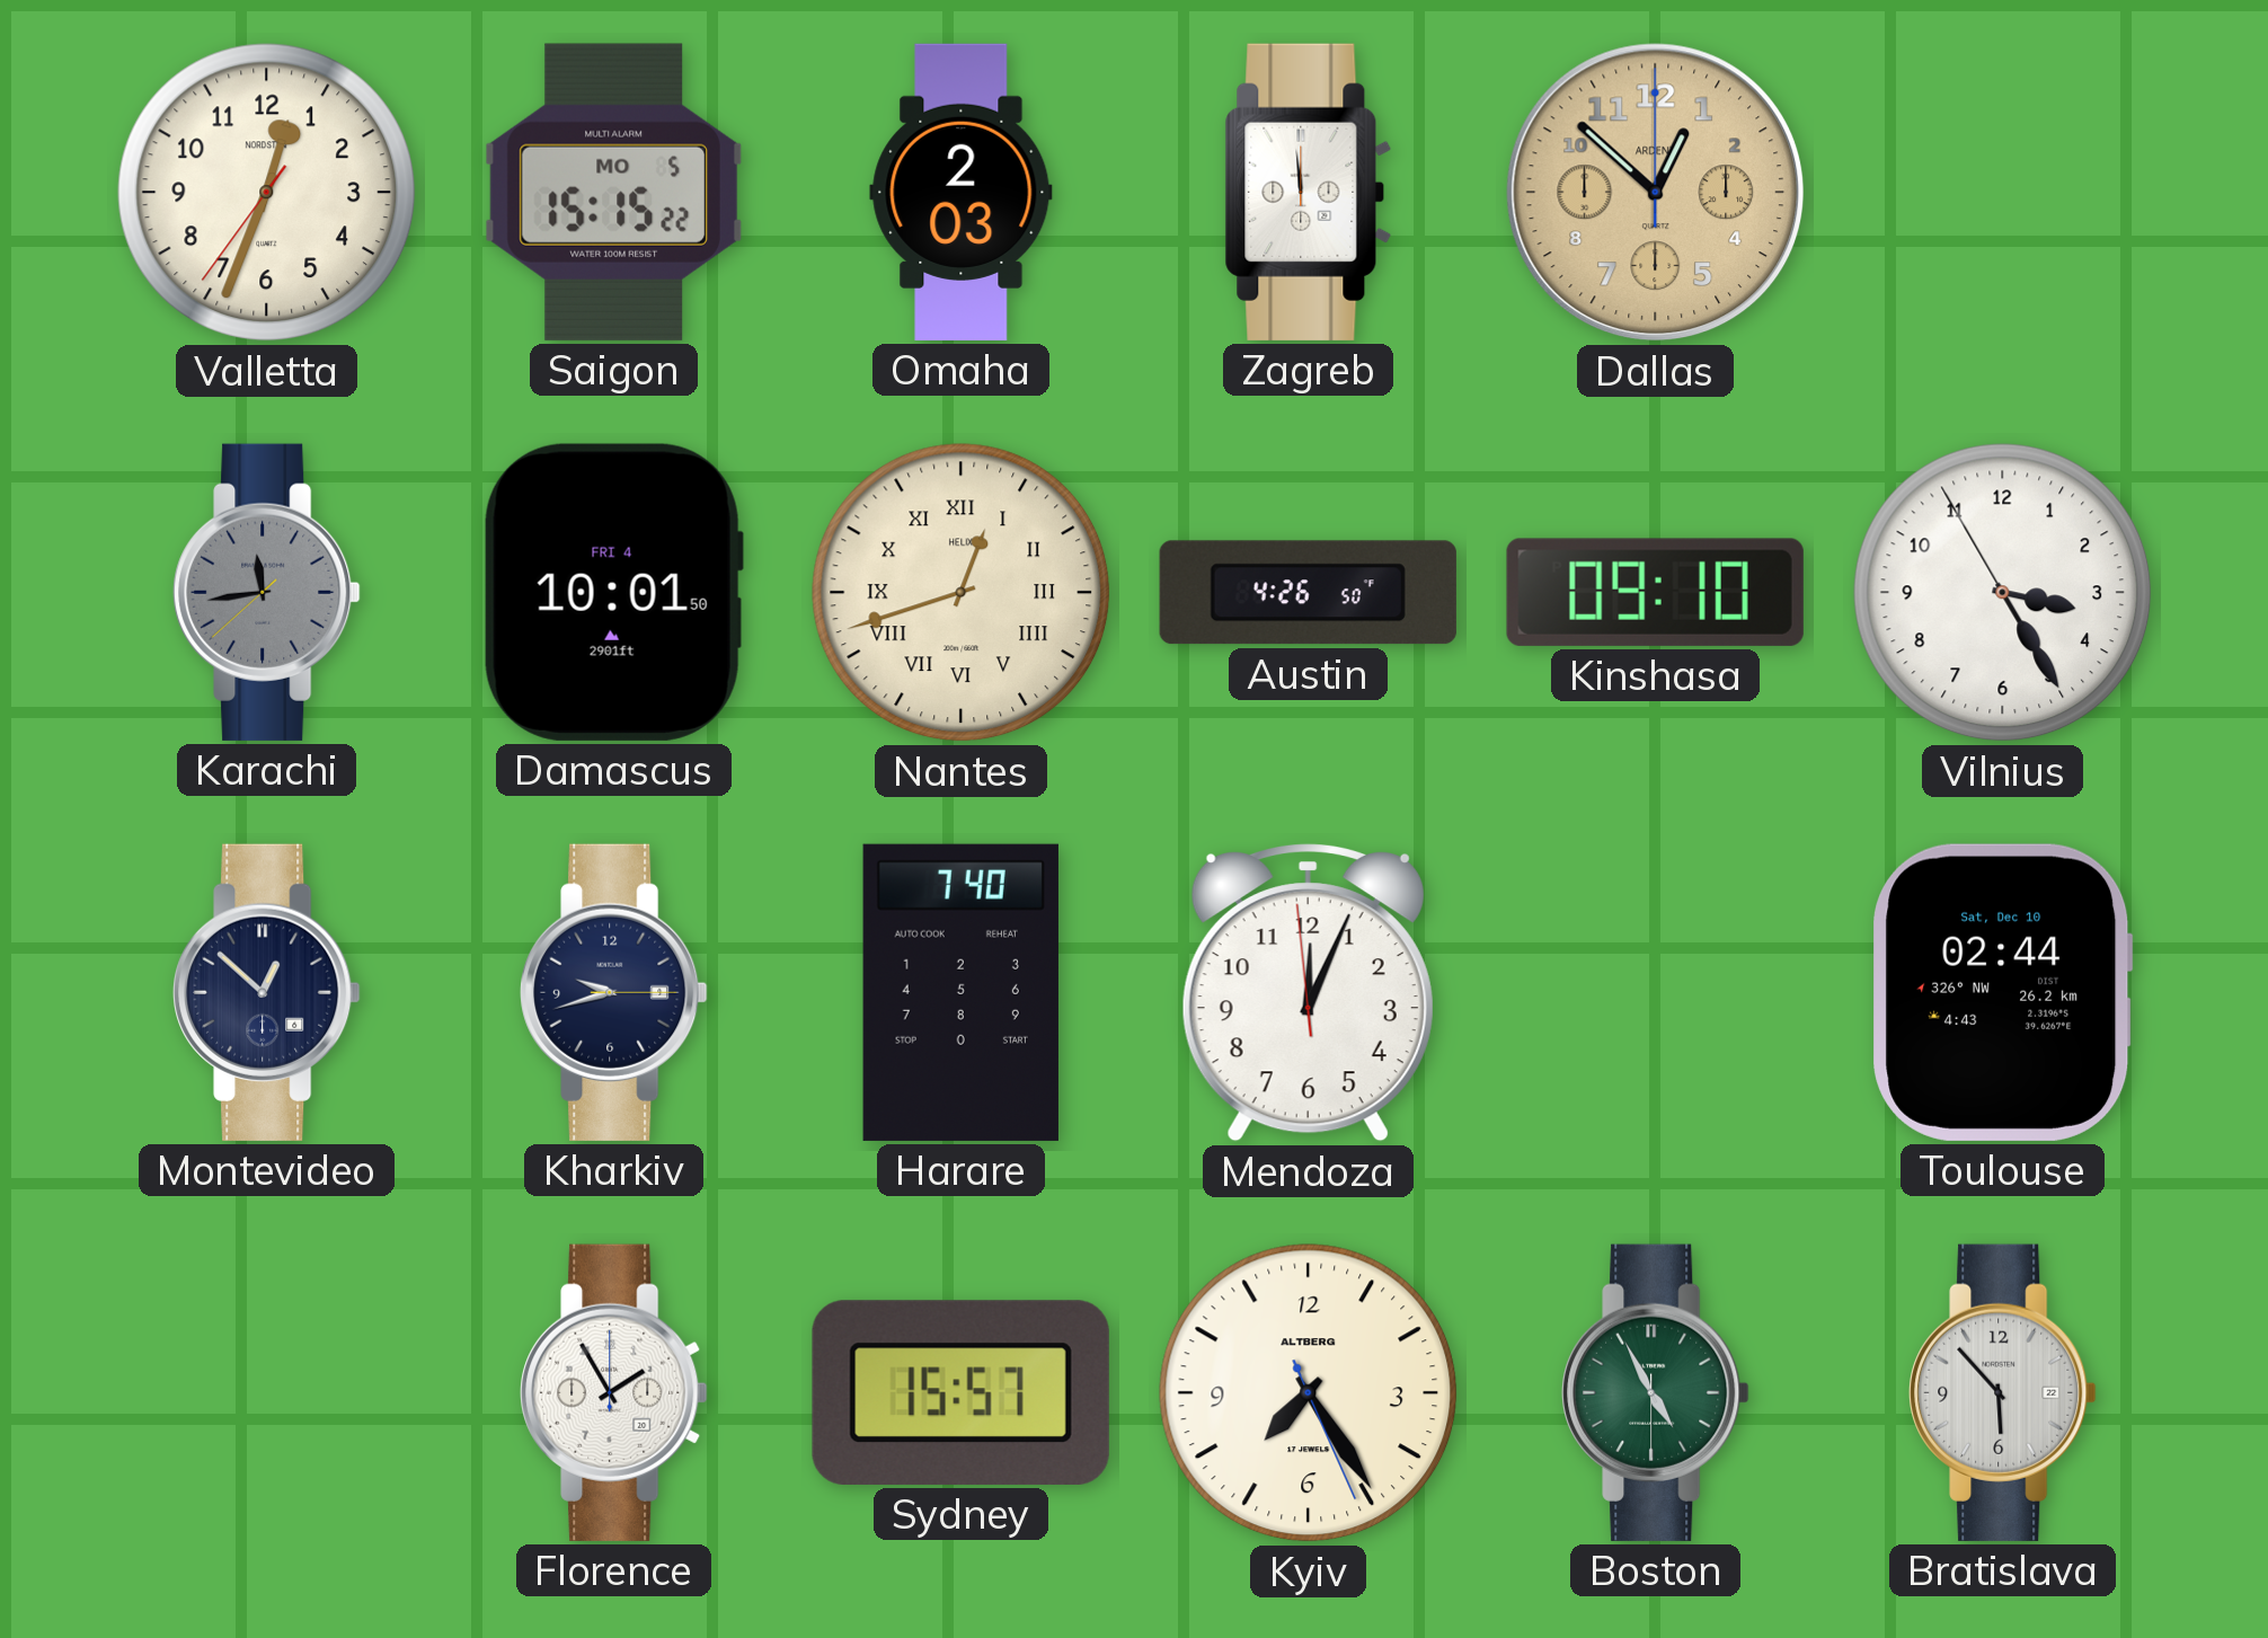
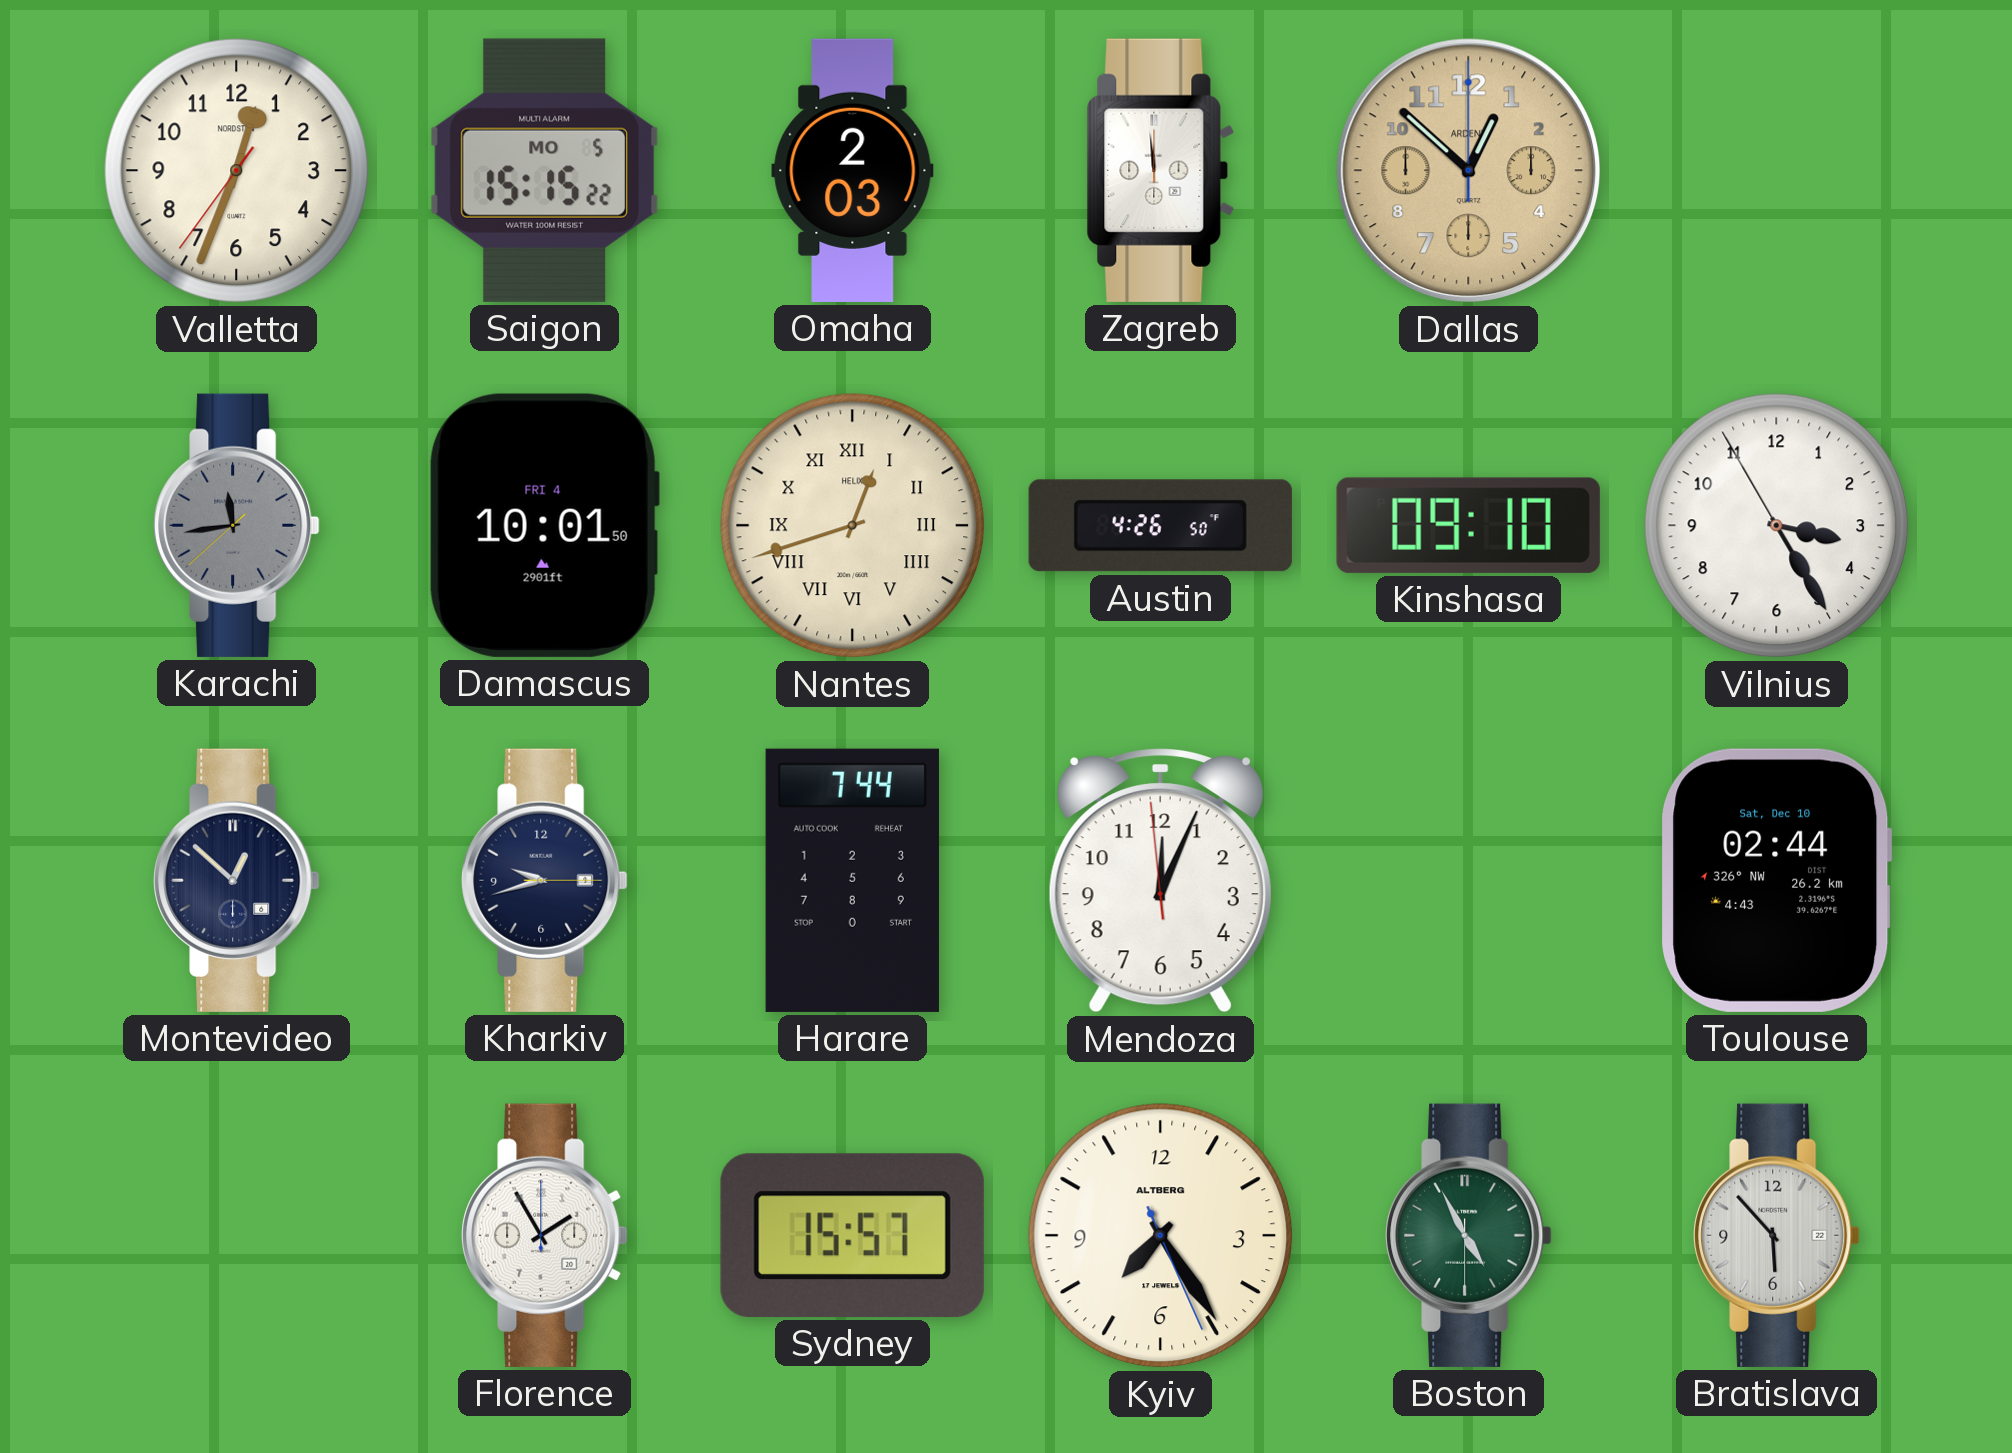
Harare: 7:40 -> 7:44 (852, 880)
